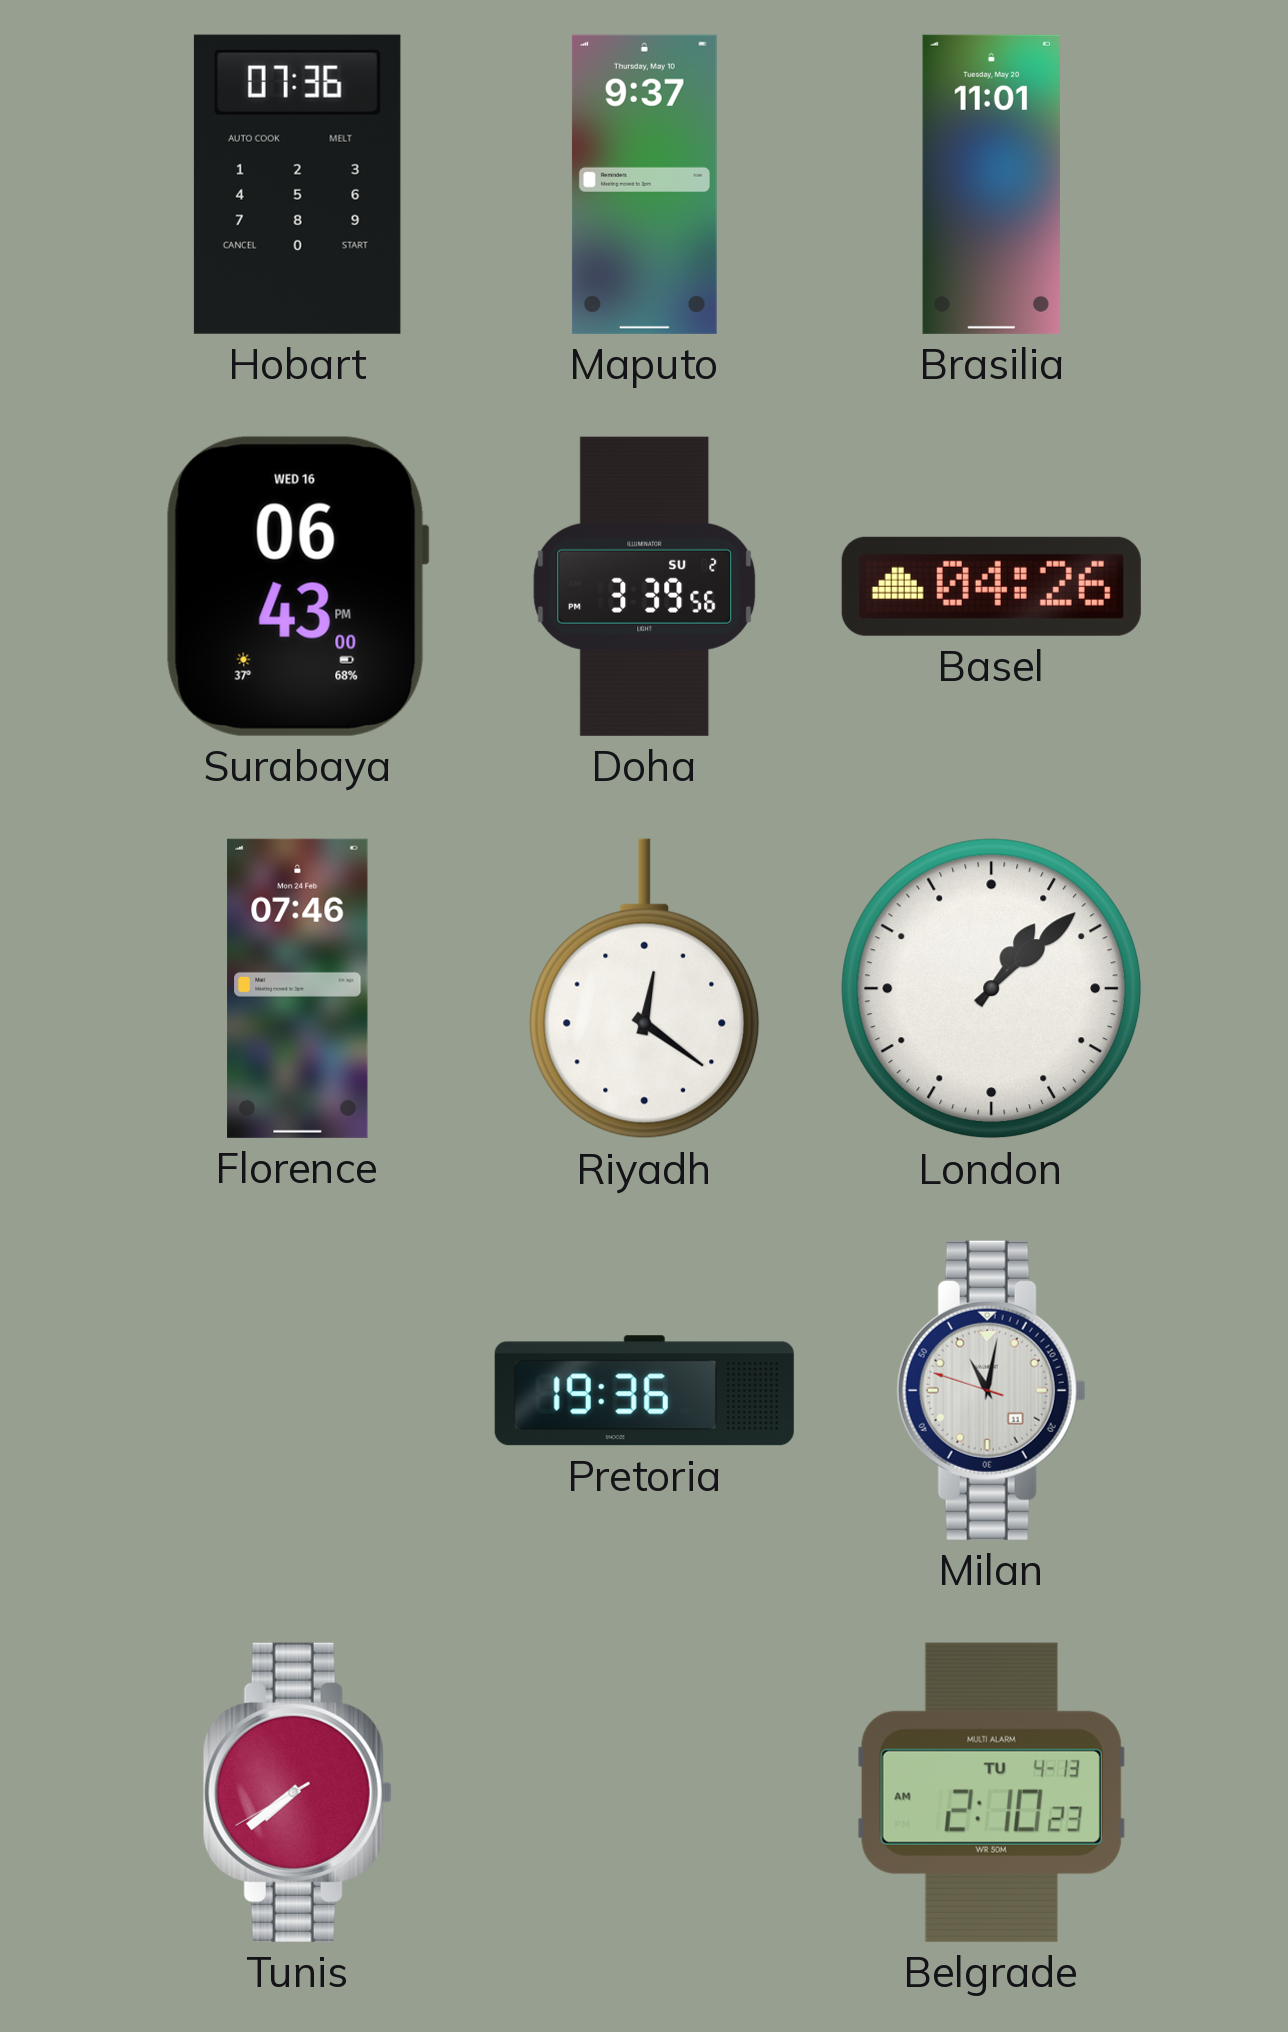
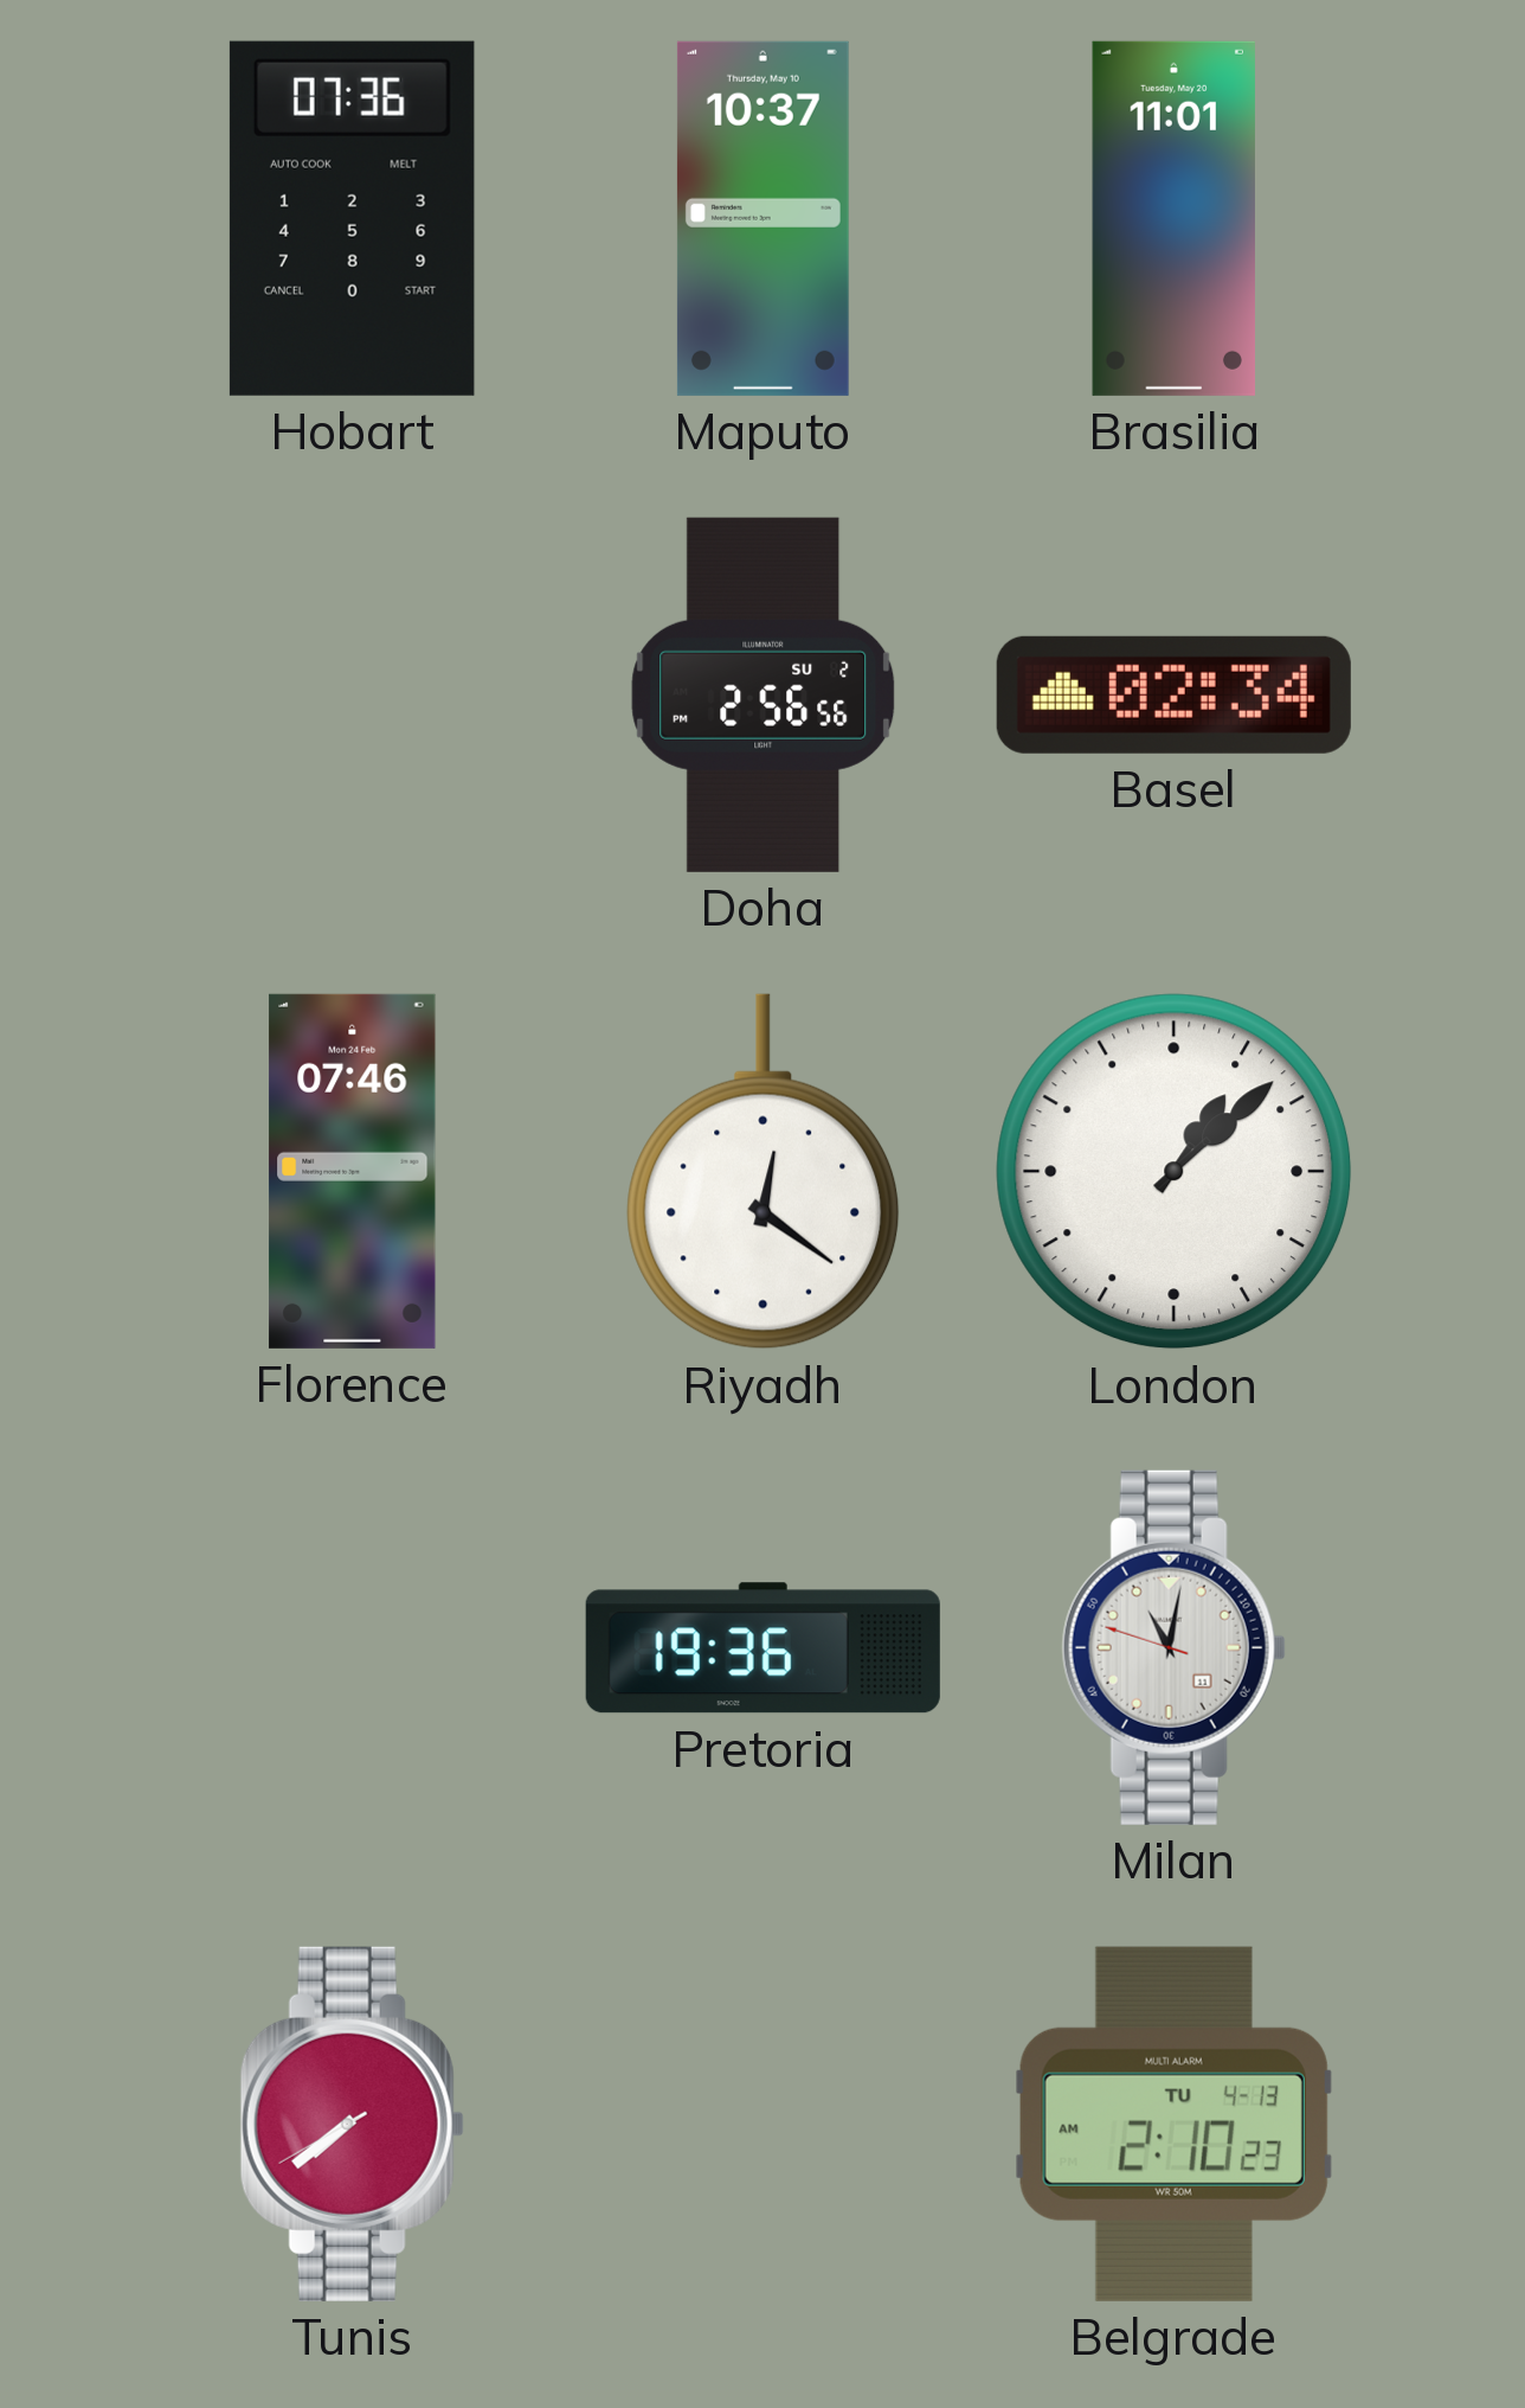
Maputo: 9:37 -> 10:37 (762, 218)
Surabaya: 06:43 -> none (297, 586)
Doha: 3:39 -> 2:56 (764, 694)
Basel: 04:26 -> 02:34 (1173, 694)
